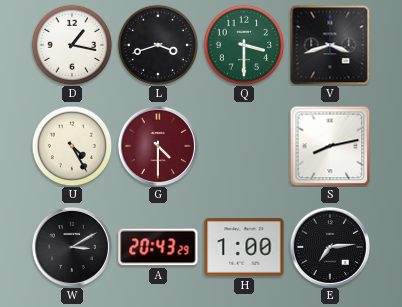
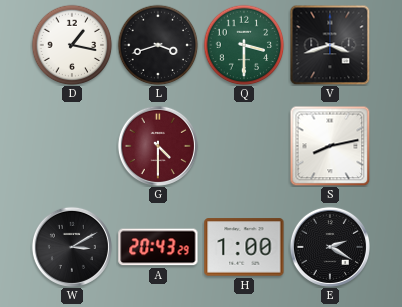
U: 4:25 -> none (72, 146)
E: 7:14 -> 2:20 (330, 247)
